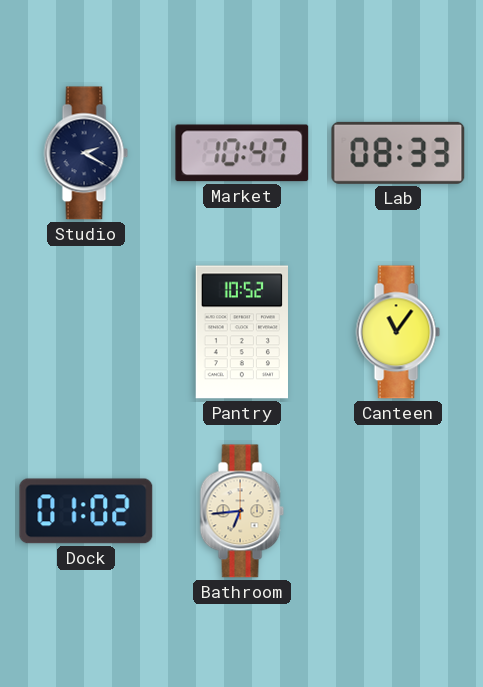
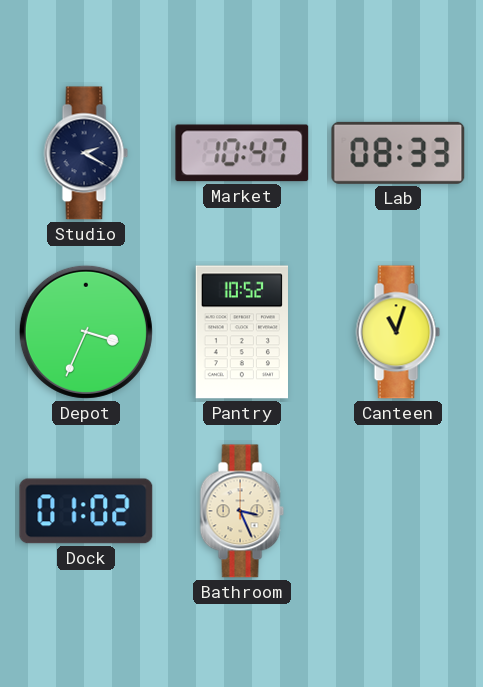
Depot: none -> 3:34 (86, 332)
Canteen: 11:06 -> 11:03 (398, 332)
Bathroom: 6:44 -> 3:26 (242, 511)
